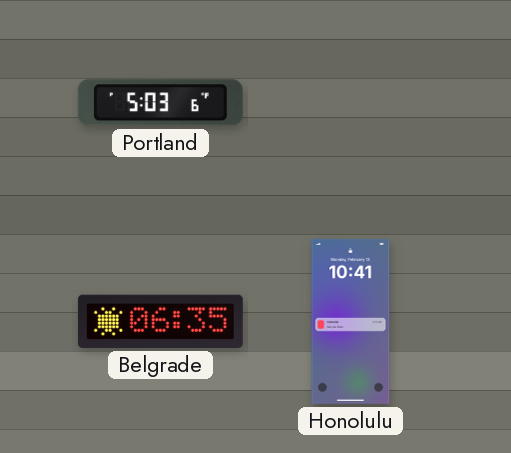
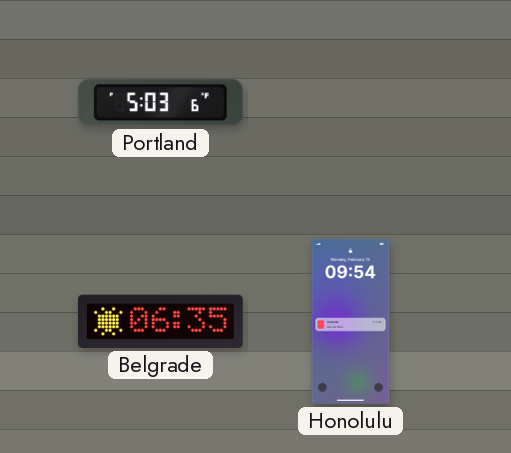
Honolulu: 10:41 -> 09:54 (351, 321)
